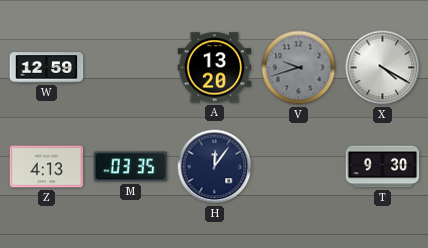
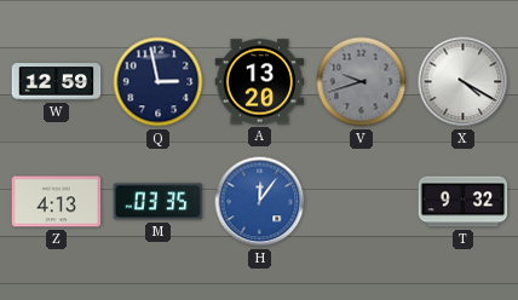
Q: none -> 2:58 (159, 82)
H dial: navy -> blue (260, 202)
T: 9:30 -> 9:32 (464, 202)
